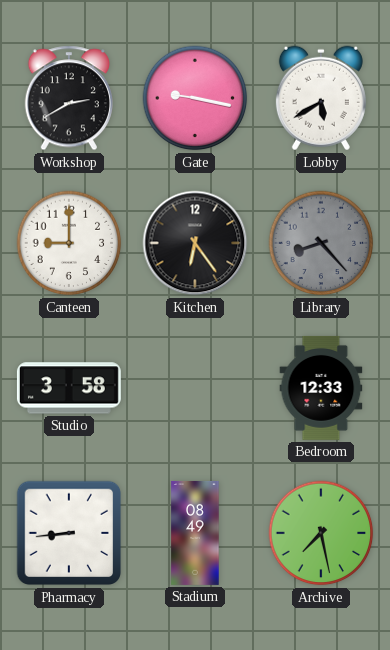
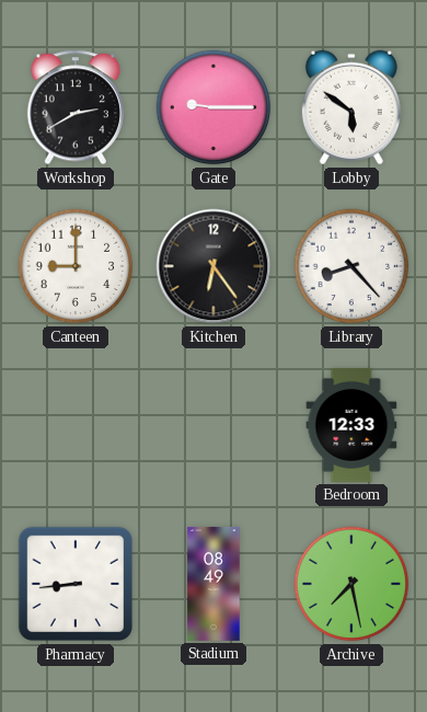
Gate: 9:17 -> 9:15 (214, 107)
Lobby: 5:40 -> 5:51 (351, 107)
Library dial: grey -> white (351, 266)
Studio: 3:58 -> none (69, 388)
